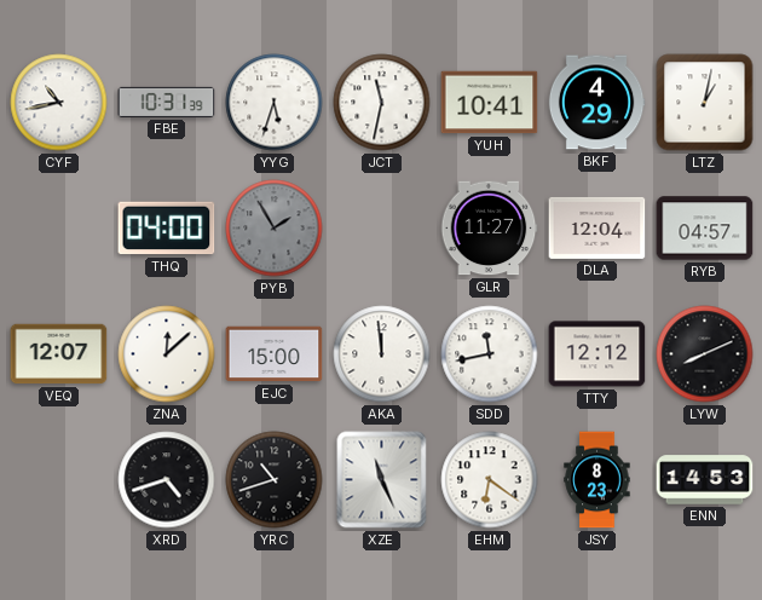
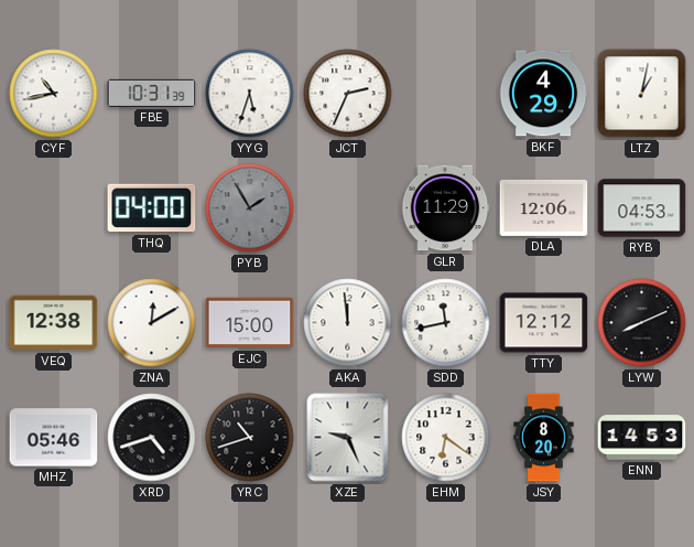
JCT: 11:32 -> 2:34 (348, 94)
YUH: 10:41 -> none (490, 103)
GLR: 11:27 -> 11:29 (445, 208)
DLA: 12:04 -> 12:06 (544, 207)
RYB: 04:57 -> 04:53 (642, 208)
VEQ: 12:07 -> 12:38 (54, 323)
ZNA: 12:08 -> 12:10 (152, 323)
MHZ: none -> 05:46 (54, 438)
XZE: 11:26 -> 9:26 (348, 438)
JSY: 8:23 -> 8:20 (544, 438)
